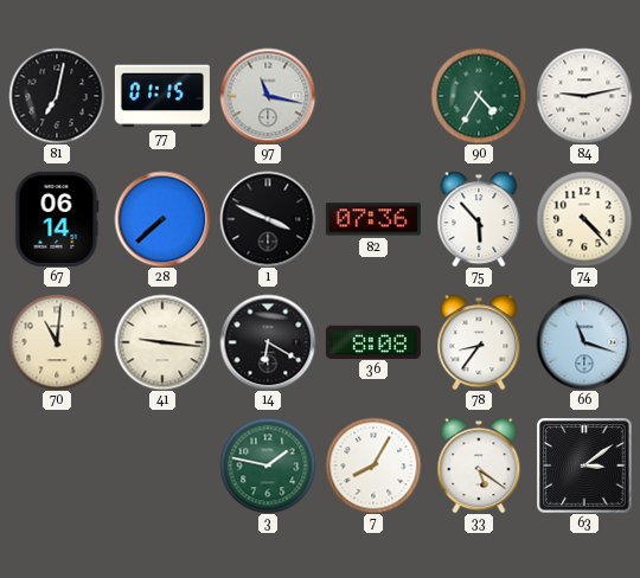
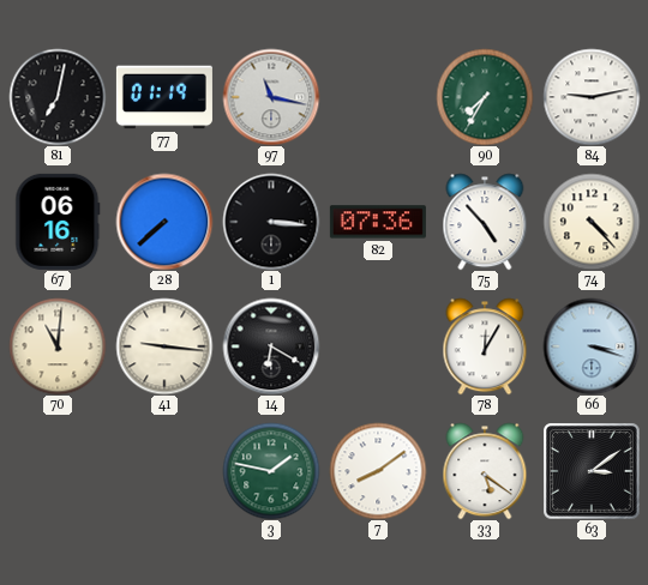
77: 01:15 -> 01:19 (164, 97)
90: 4:35 -> 7:35 (485, 97)
67: 06:14 -> 06:16 (58, 222)
1: 3:49 -> 3:16 (271, 222)
75: 5:53 -> 4:53 (485, 222)
36: 8:08 -> none (373, 341)
78: 8:36 -> 12:05 (485, 346)
66: 11:18 -> 3:18 (592, 346)
7: 8:05 -> 8:09 (378, 471)
